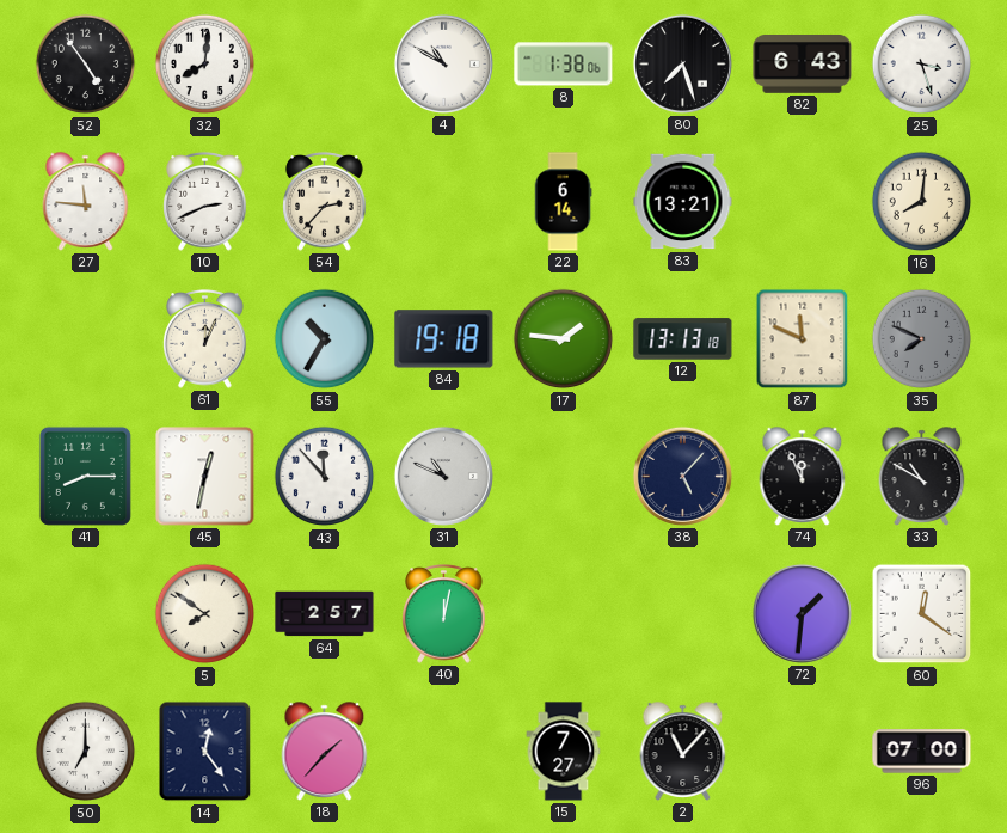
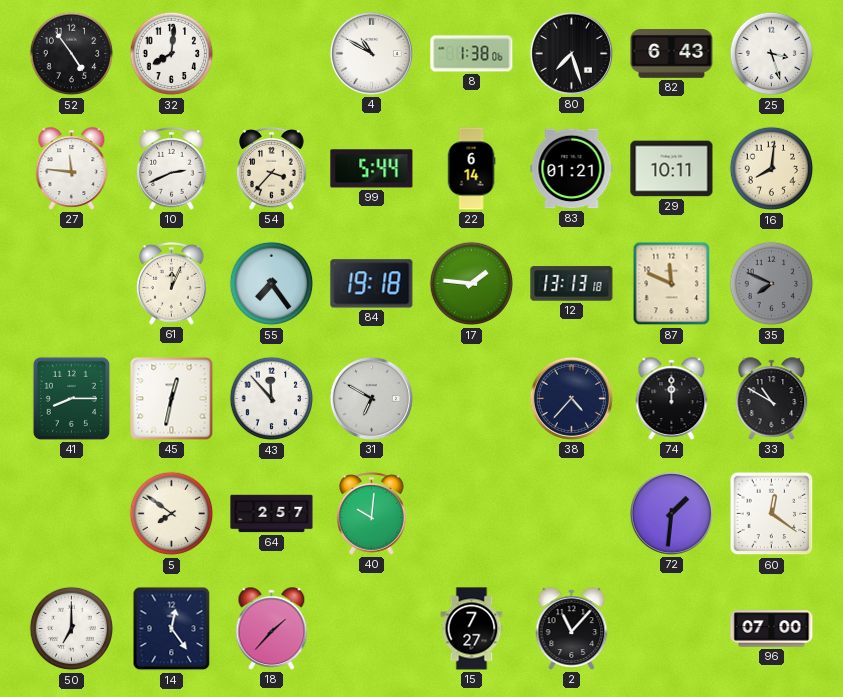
54: 2:37 -> 3:37 (272, 169)
99: none -> 5:44 (372, 169)
83: 13:21 -> 01:21 (572, 169)
29: none -> 10:11 (672, 169)
55: 10:35 -> 7:24 (272, 284)
31: 10:49 -> 6:50 (371, 398)
38: 5:07 -> 4:37 (571, 398)
74: 11:56 -> 12:00 (672, 399)
40: 12:02 -> 10:01 (372, 514)
